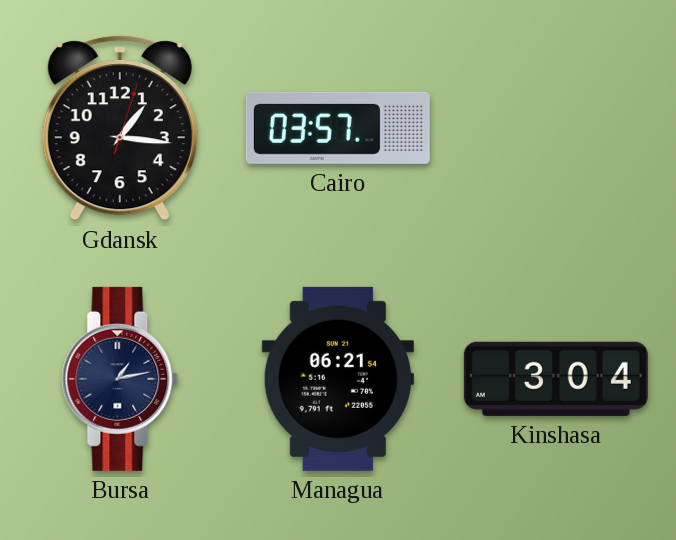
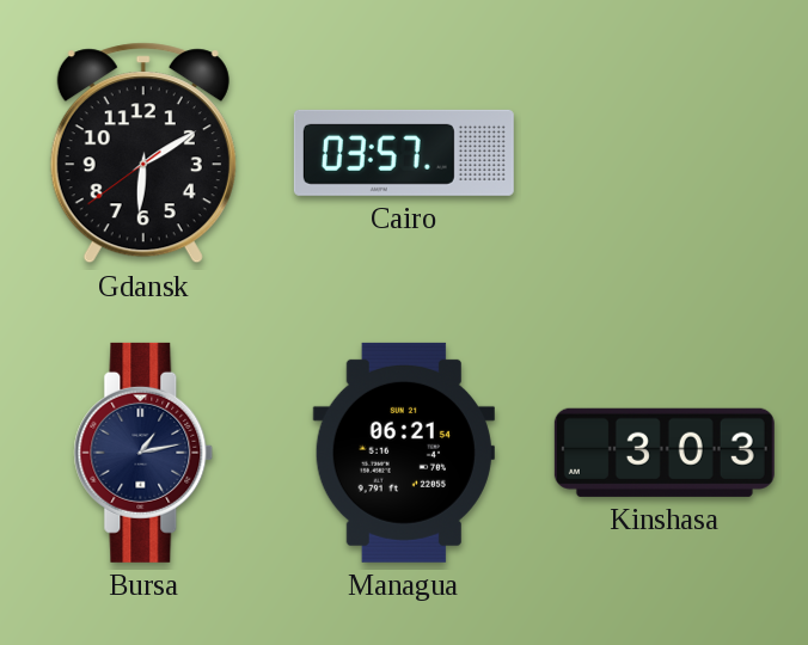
Gdansk: 1:16 -> 6:09 (143, 153)
Kinshasa: 3:04 -> 3:03 (665, 453)
